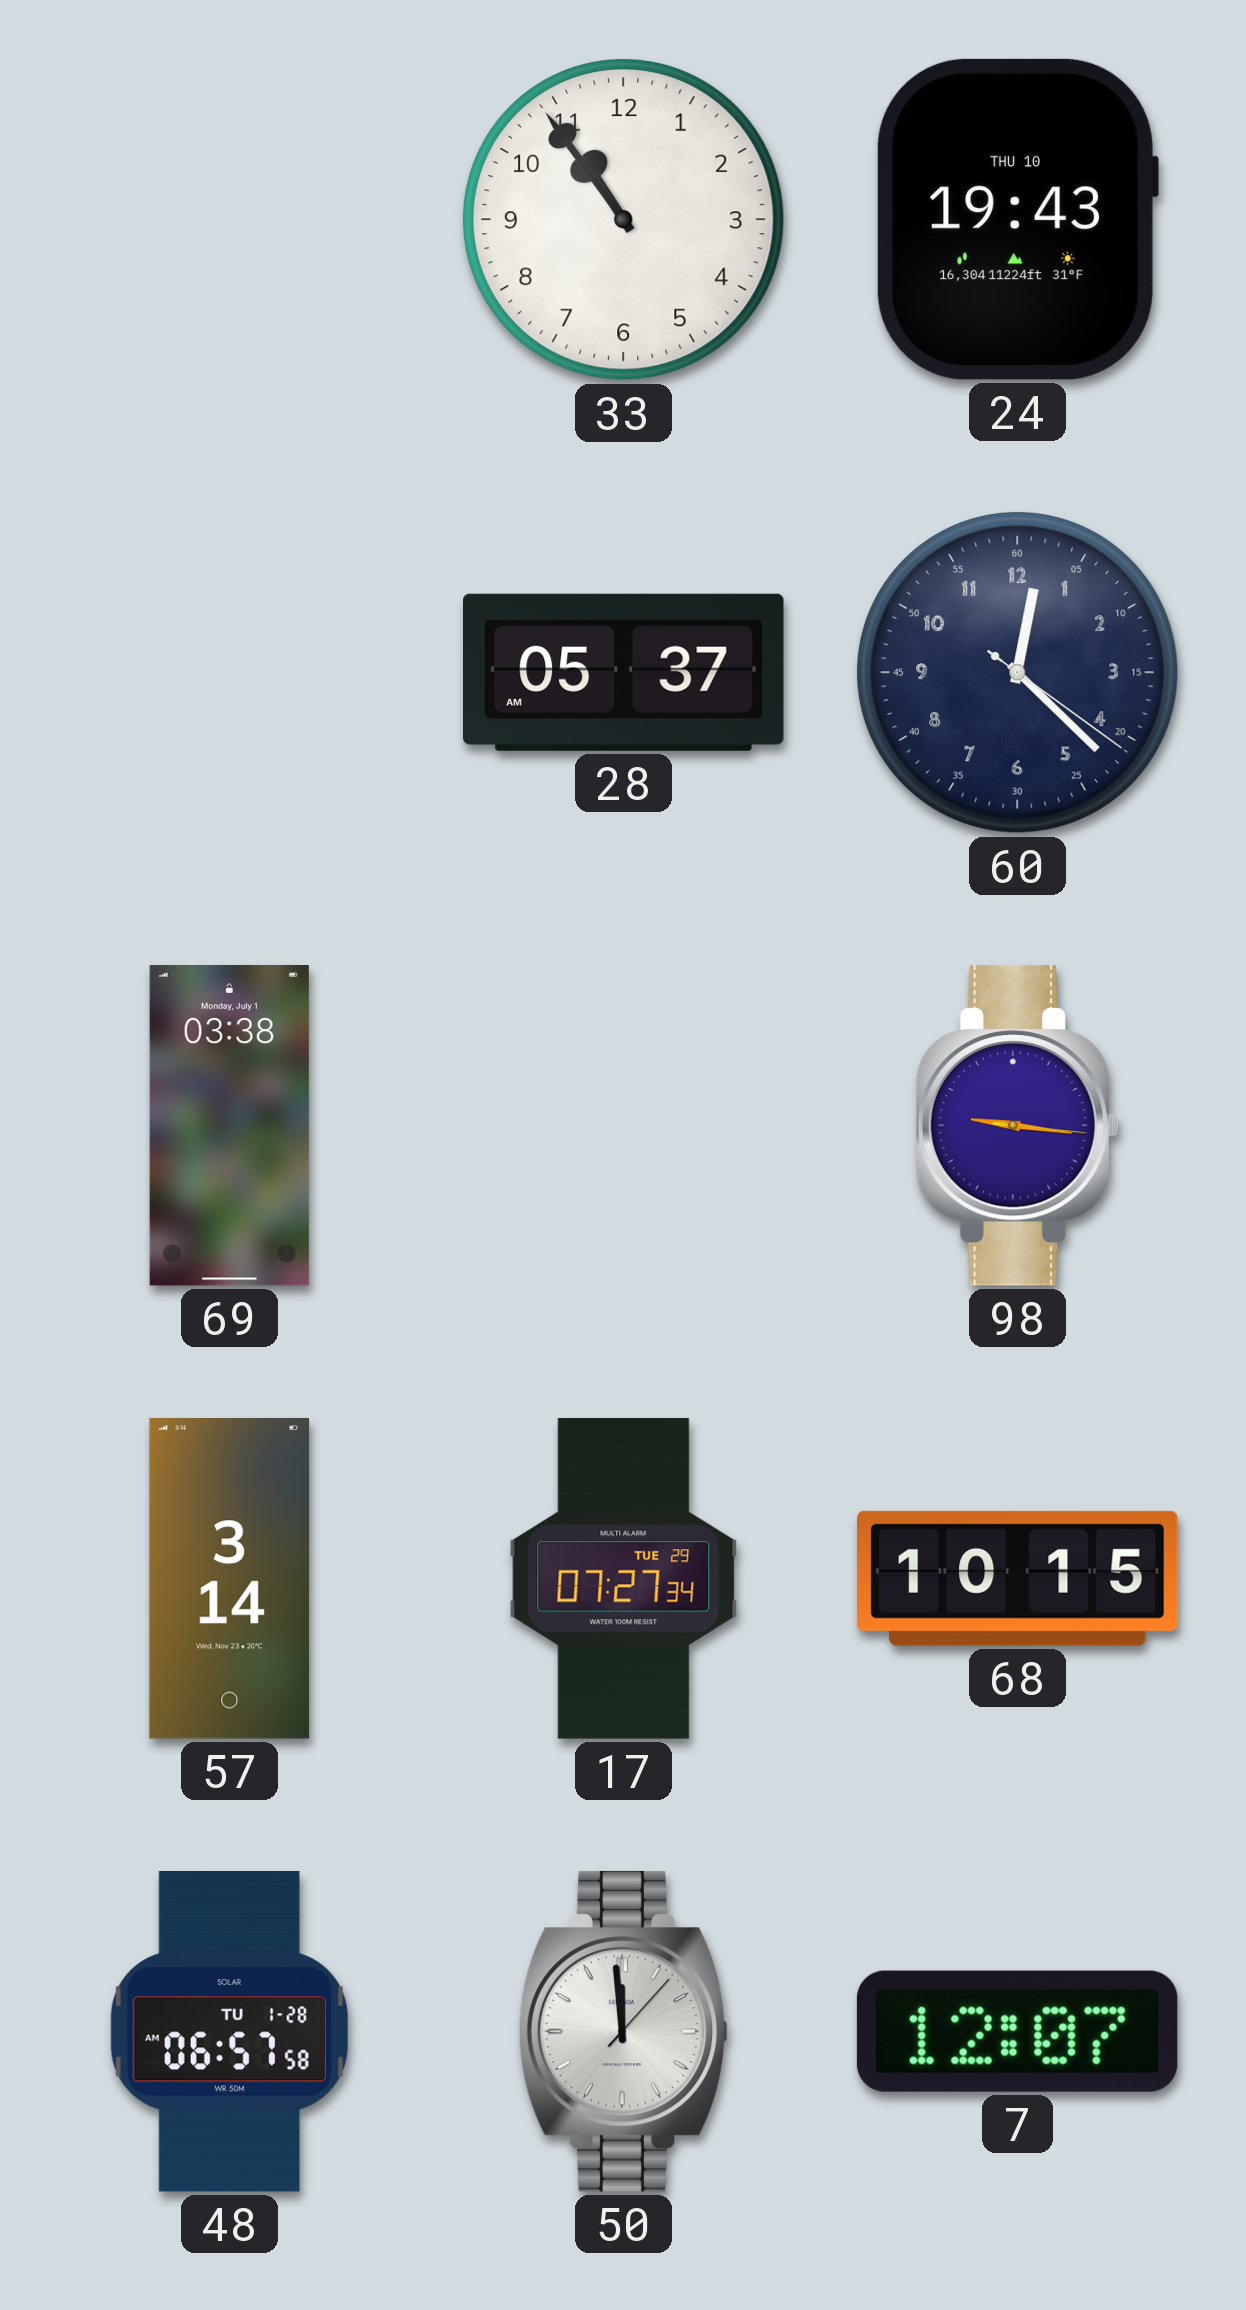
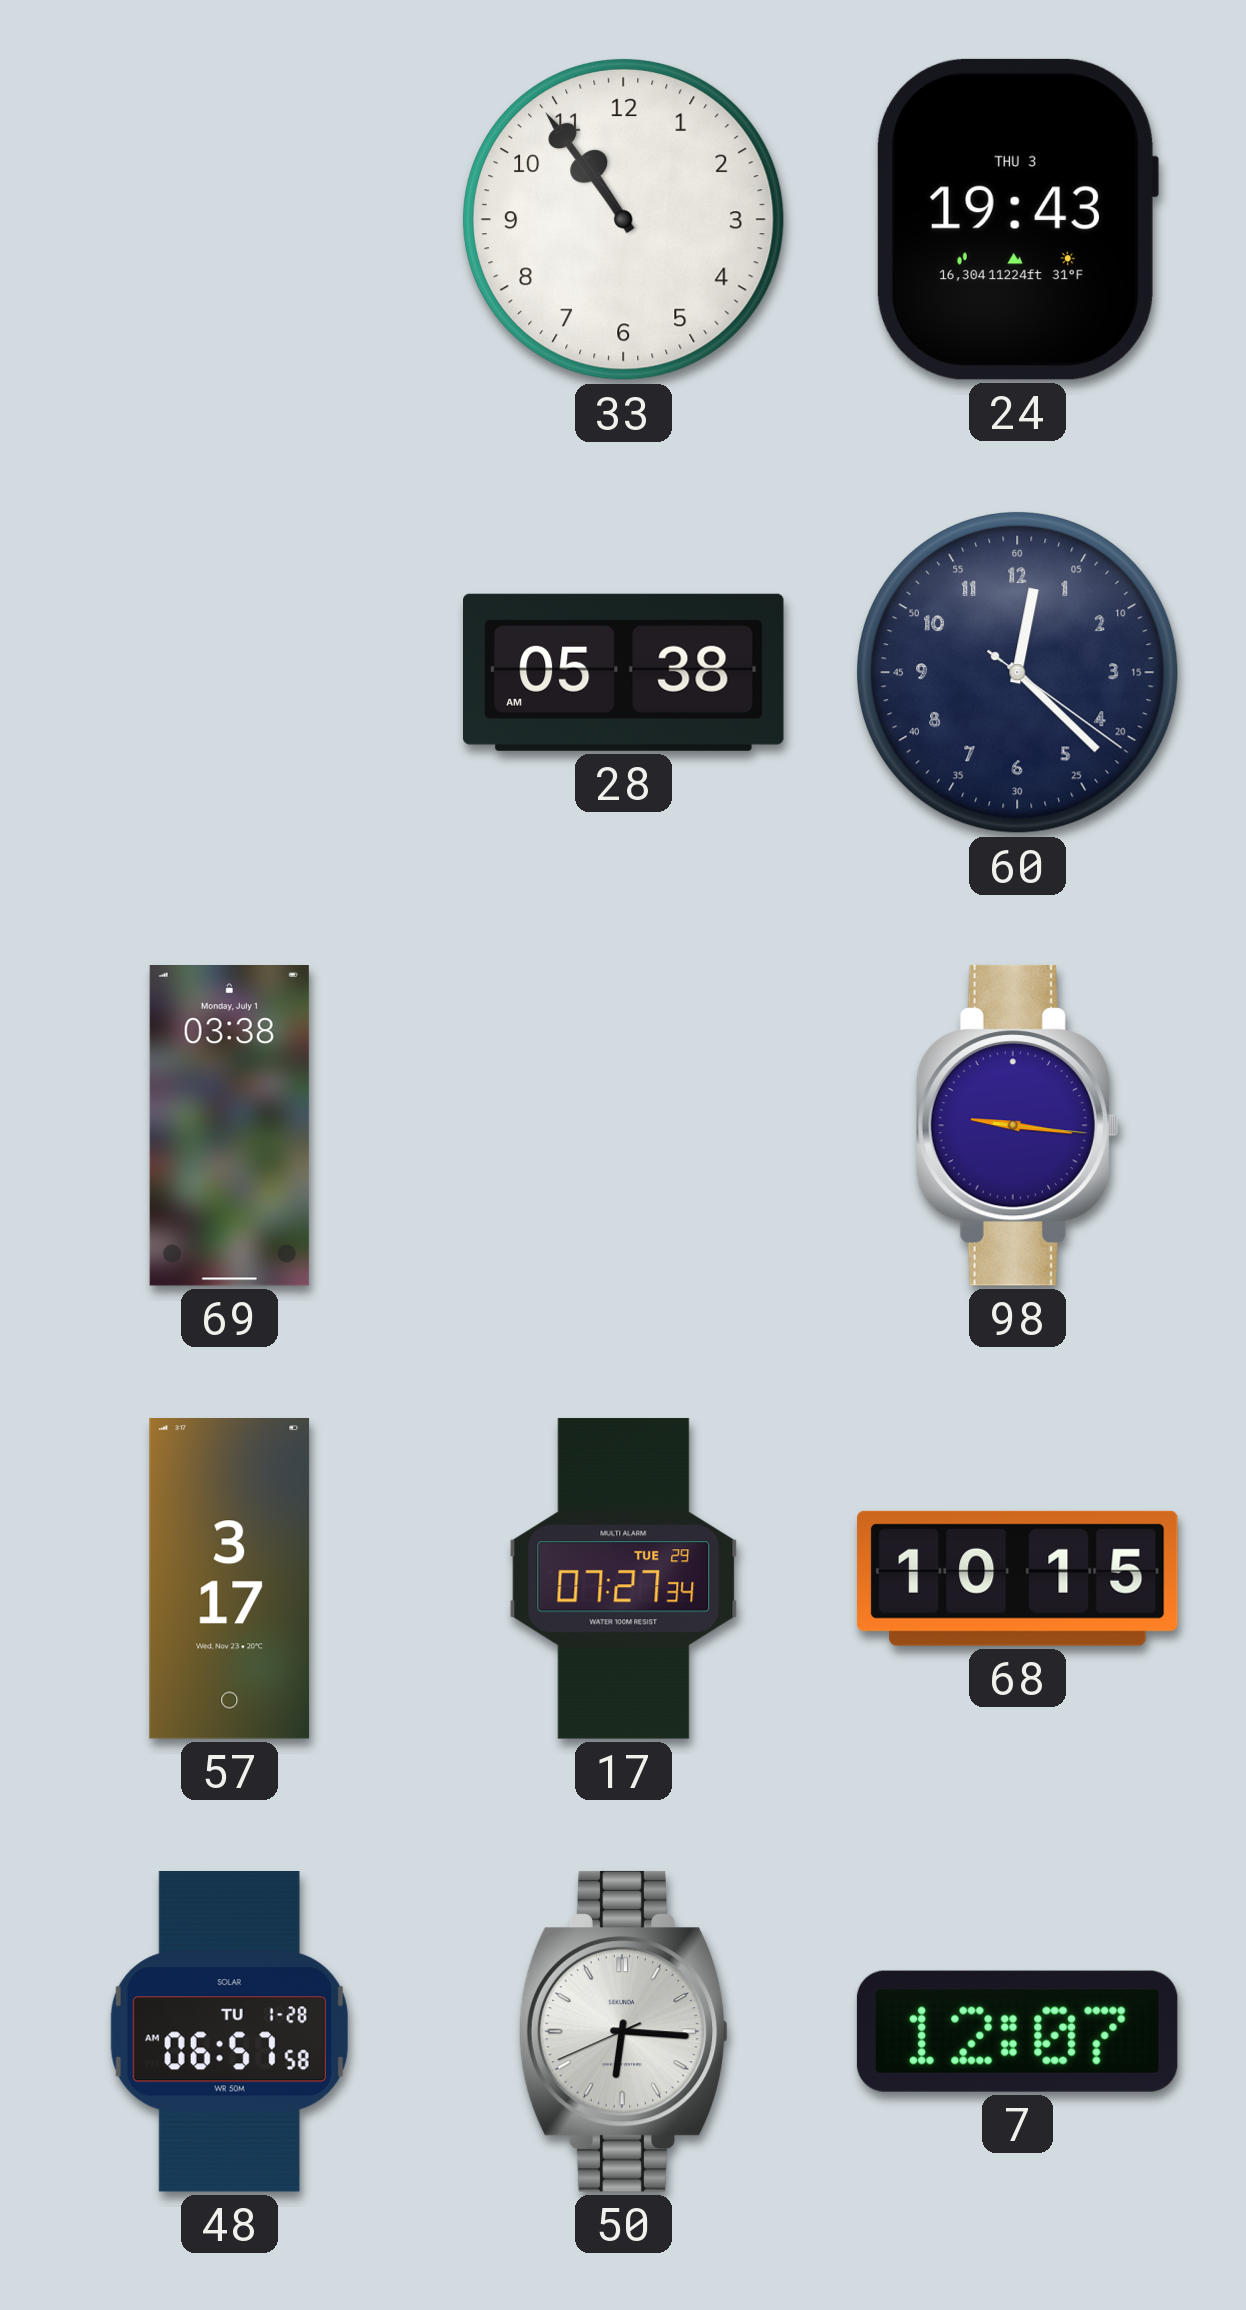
24 date: THU 10 -> THU 3 (1017, 219)
28: 05:37 -> 05:38 (624, 672)
57: 3:14 -> 3:17 (230, 1579)
50: 11:59 -> 6:15 (623, 2031)
